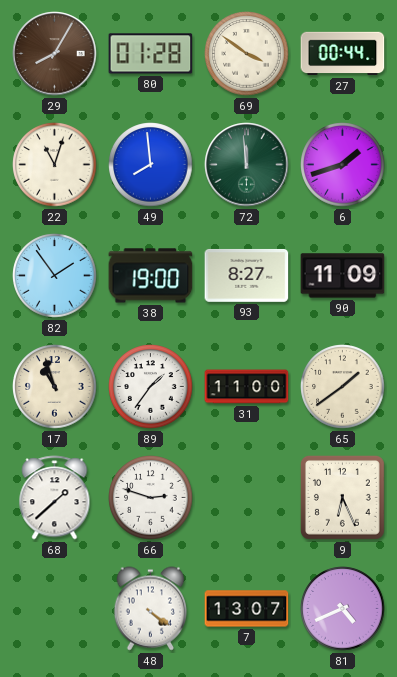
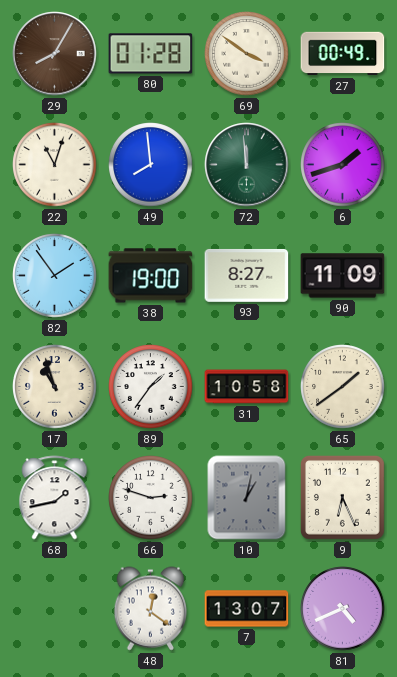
27: 00:44 -> 00:49 (343, 54)
31: 11:00 -> 10:58 (247, 387)
68: 1:38 -> 1:43 (55, 498)
10: none -> 1:02 (247, 498)
48: 4:21 -> 12:21 (151, 609)
